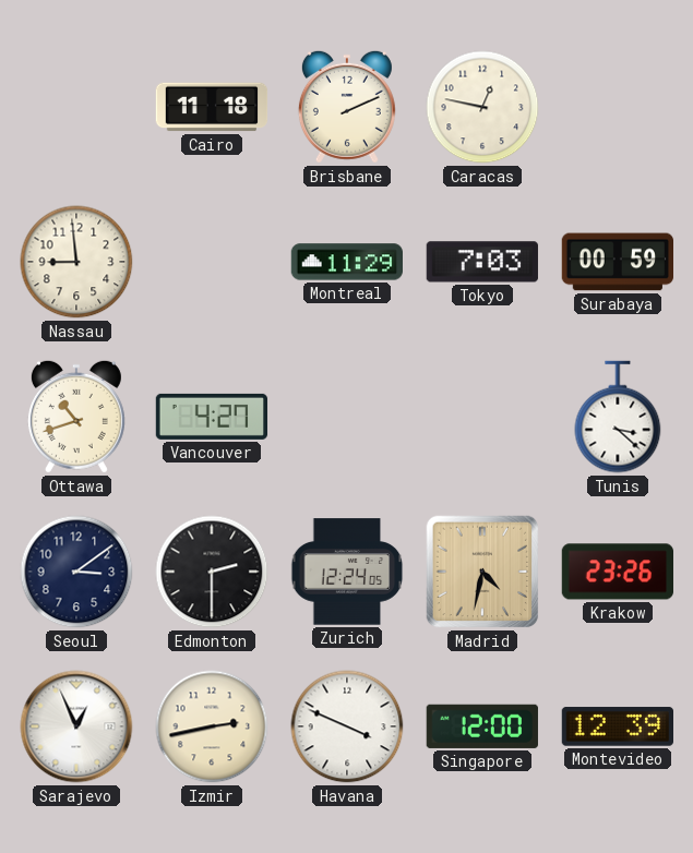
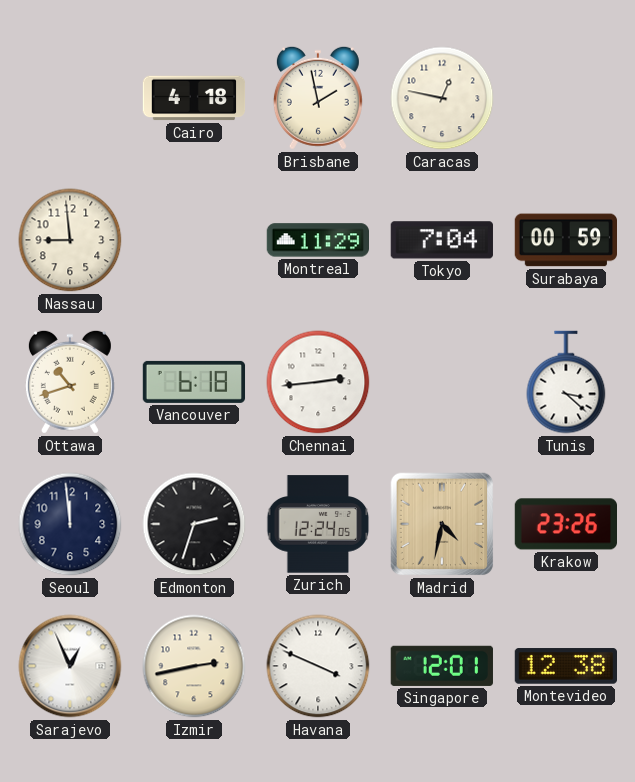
Cairo: 11:18 -> 4:18 (194, 98)
Brisbane: 2:11 -> 1:58 (318, 98)
Tokyo: 7:03 -> 7:04 (442, 240)
Vancouver: 4:27 -> 6:18 (194, 382)
Chennai: none -> 2:44 (318, 382)
Seoul: 3:09 -> 11:59 (70, 524)
Edmonton: 2:30 -> 2:33 (194, 524)
Singapore: 12:00 -> 12:01 (442, 666)
Montevideo: 12:39 -> 12:38 (565, 666)
